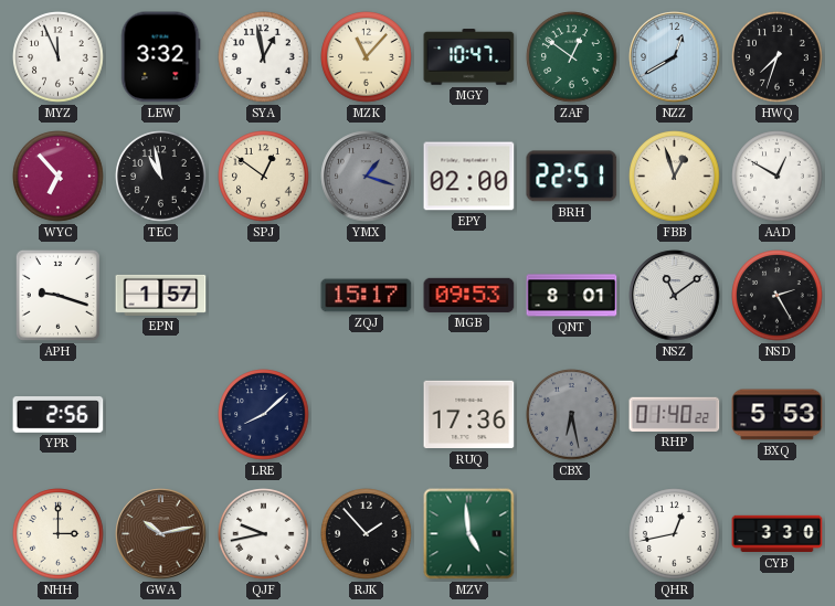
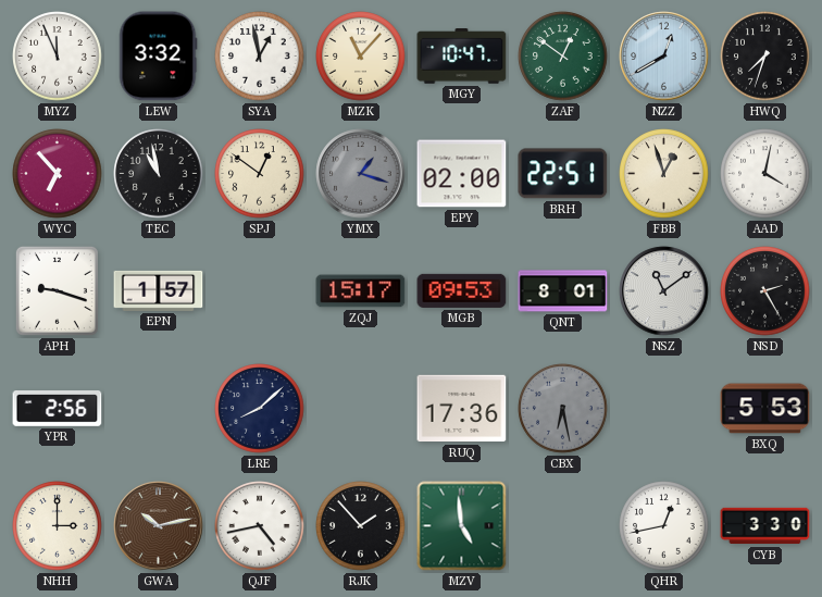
AAD: 12:50 -> 4:02 (765, 174)
RHP: 01:40 -> none (675, 414)
QJF: 9:43 -> 4:43 (260, 526)
